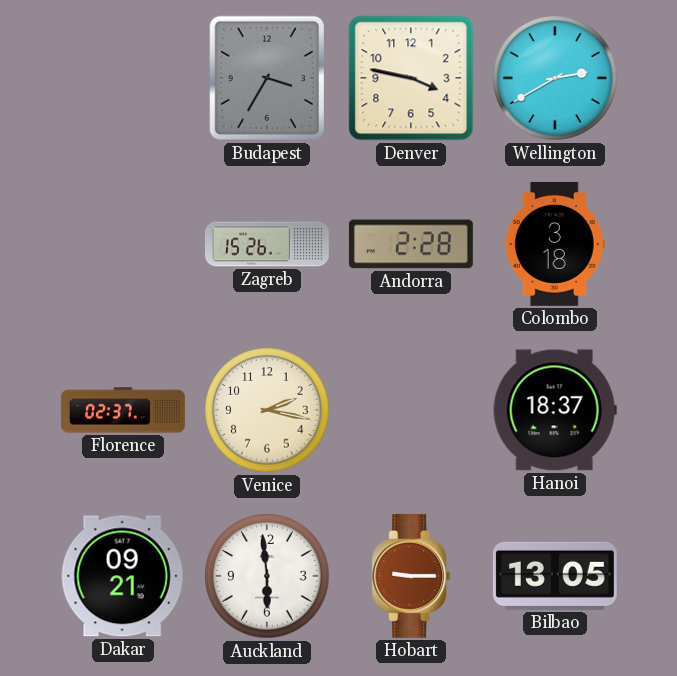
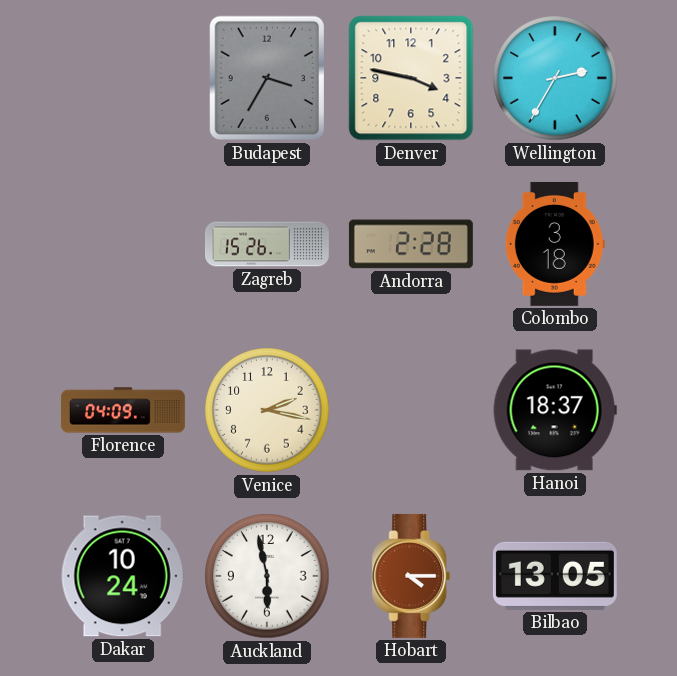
Wellington: 2:40 -> 2:35 (555, 78)
Florence: 02:37 -> 04:09 (123, 410)
Dakar: 09:21 -> 10:24 (123, 576)
Auckland: 5:59 -> 5:58 (267, 576)
Hobart: 9:15 -> 4:15 (411, 576)
